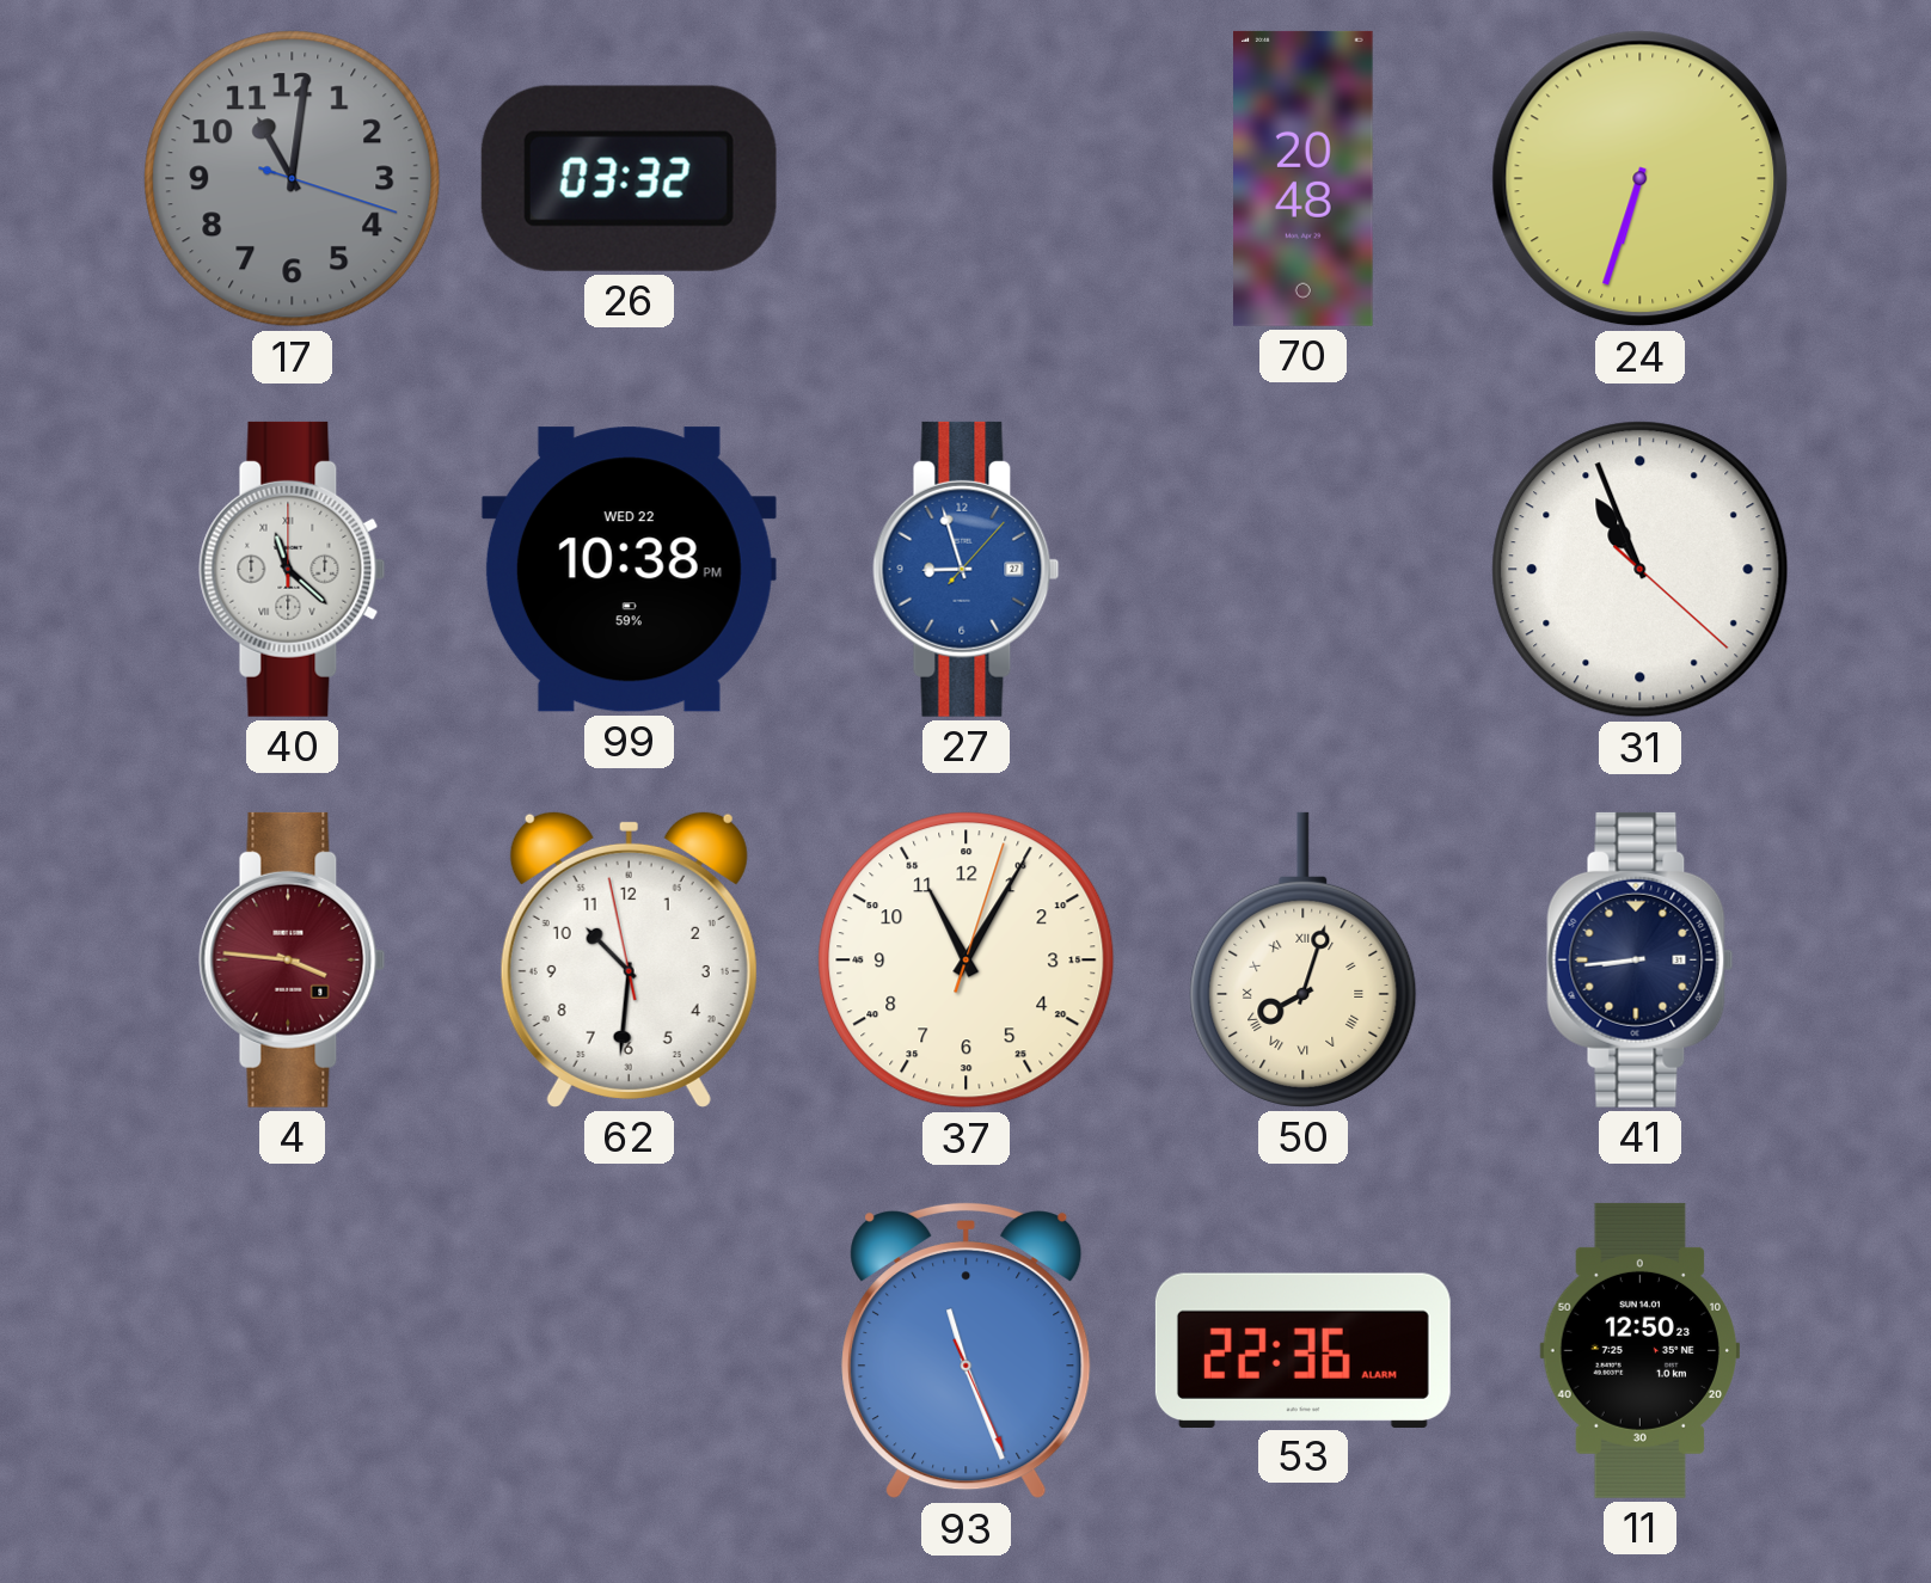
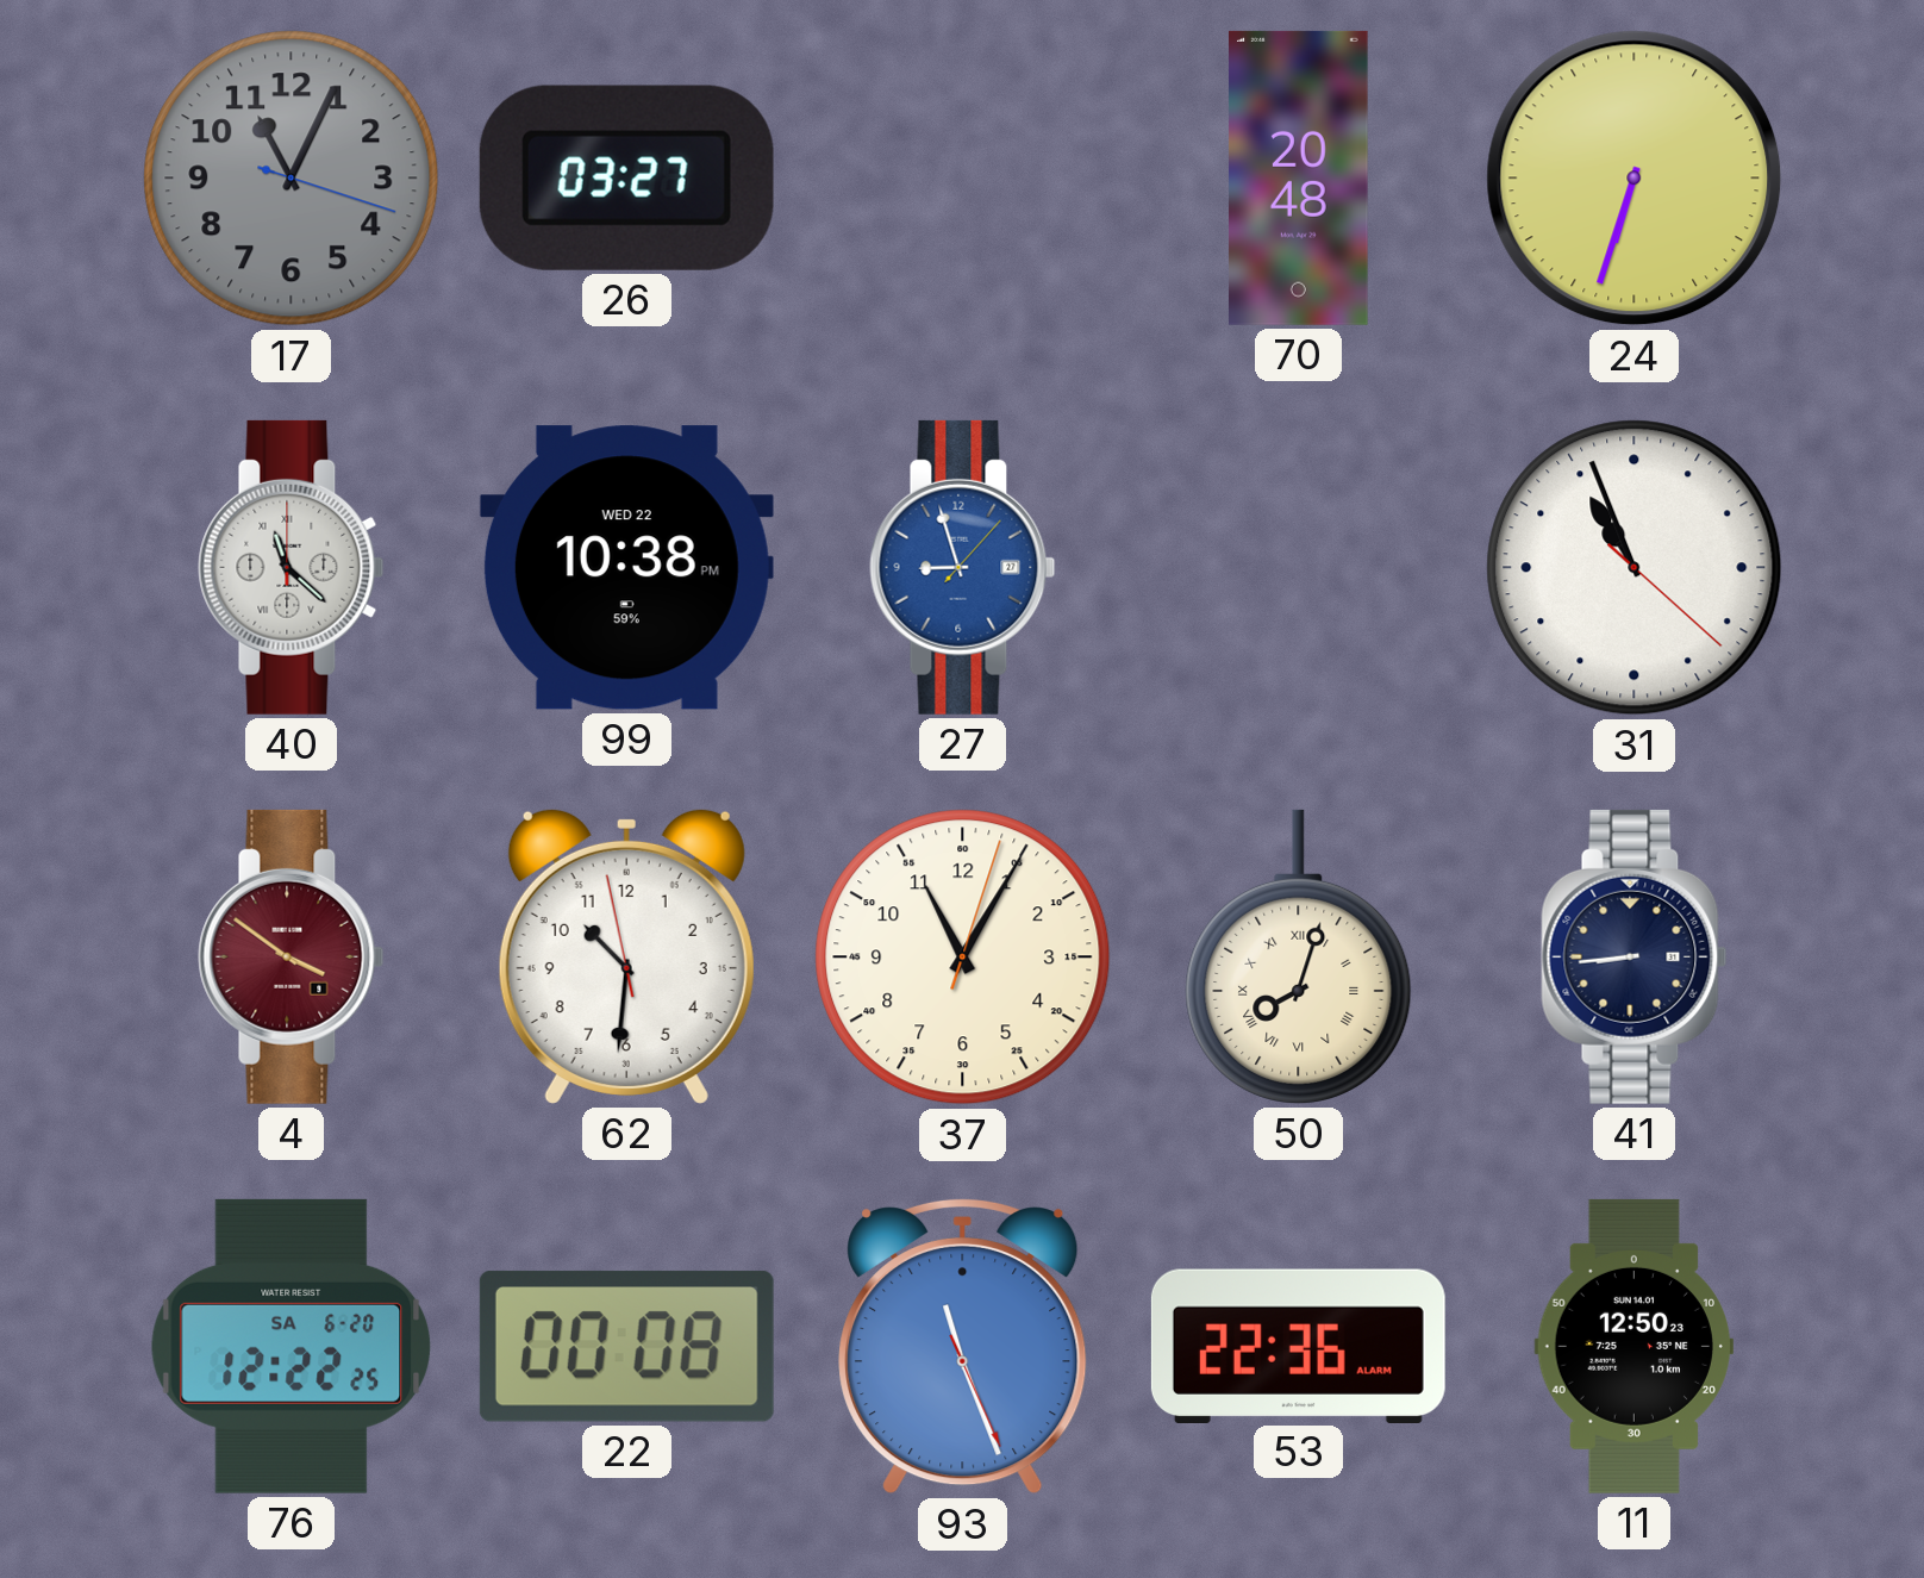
17: 11:01 -> 11:04 (292, 179)
26: 03:32 -> 03:27 (626, 177)
4: 3:46 -> 3:51 (292, 956)
76: none -> 12:22 (292, 1346)
22: none -> 00:08 (626, 1346)
